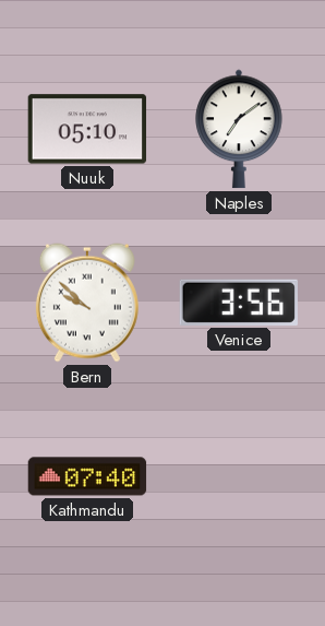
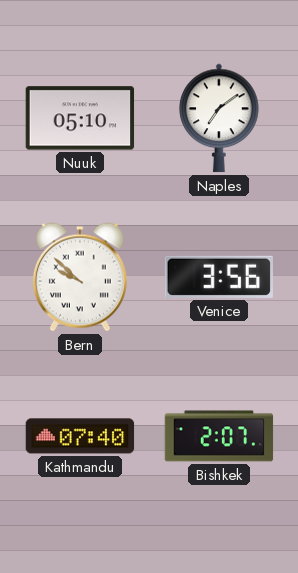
Bishkek: none -> 2:07 (219, 436)
